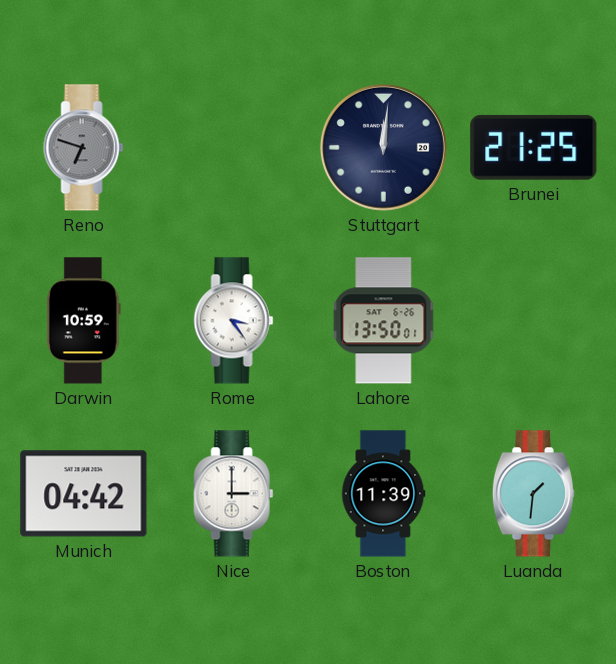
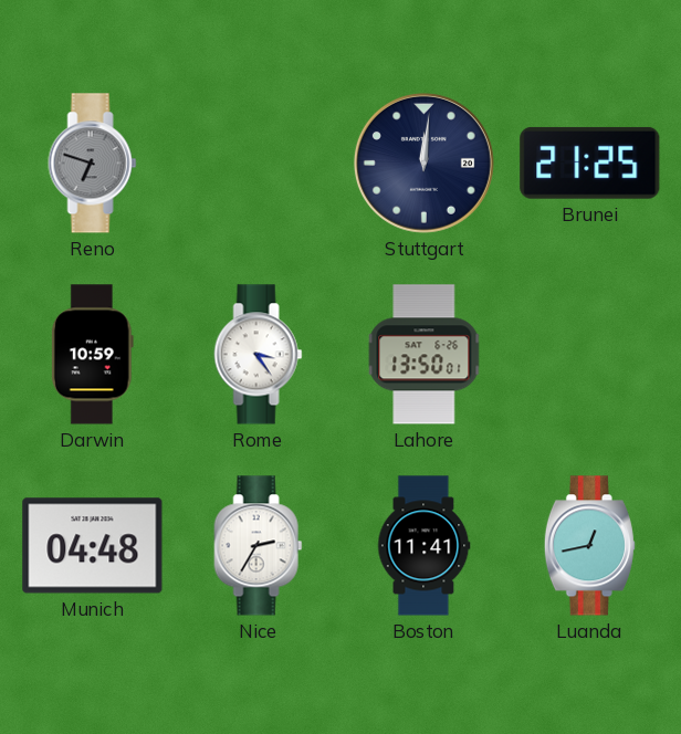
Munich: 04:42 -> 04:48 (93, 546)
Nice: 3:00 -> 2:35 (259, 546)
Boston: 11:39 -> 11:41 (423, 546)
Luanda: 1:31 -> 12:43 (589, 546)
